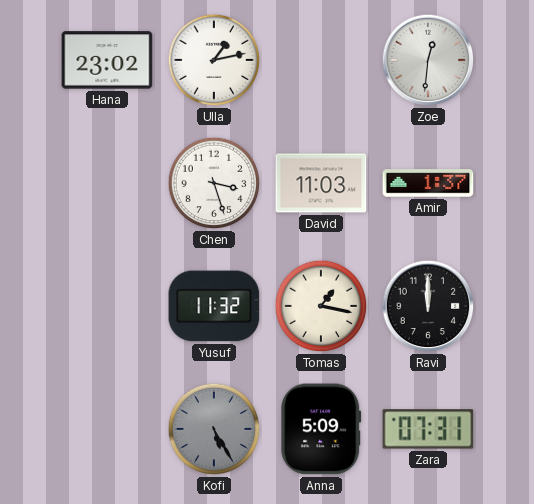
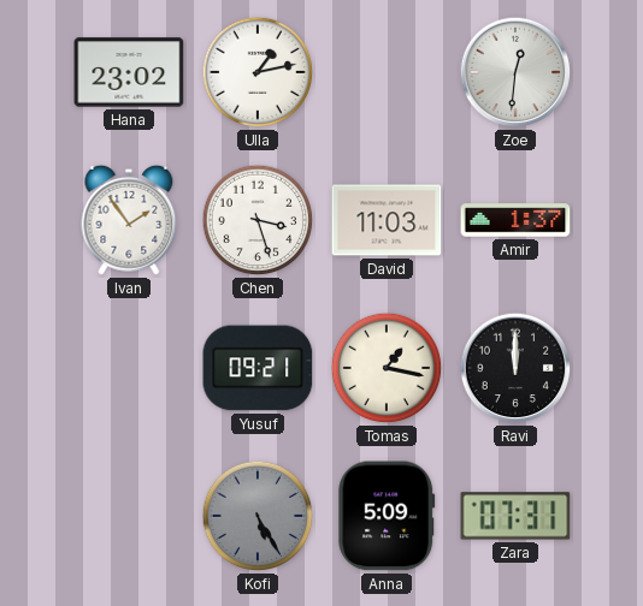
Ivan: none -> 1:54 (129, 220)
Yusuf: 11:32 -> 09:21 (258, 368)
